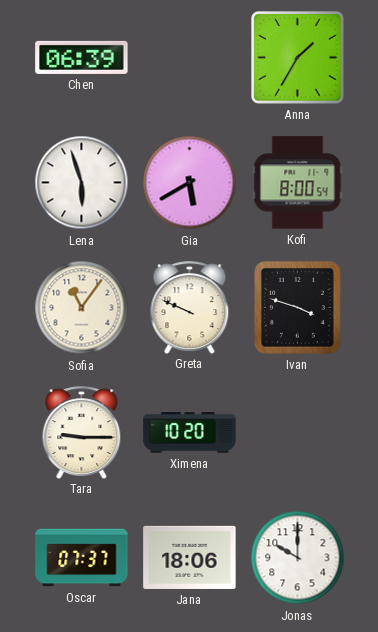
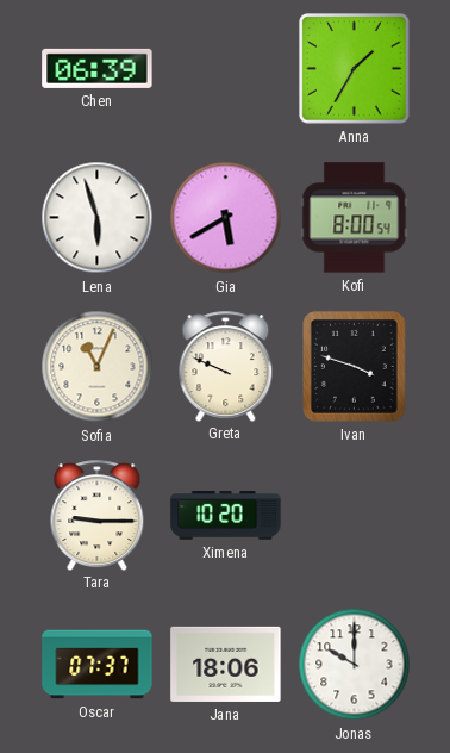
Sofia: 11:06 -> 11:04 (98, 367)
